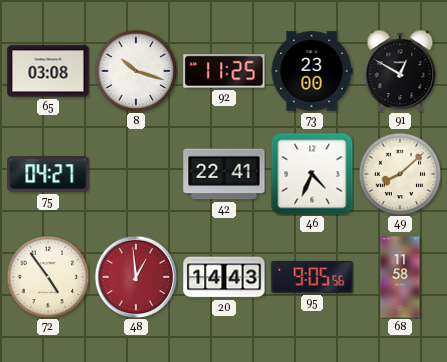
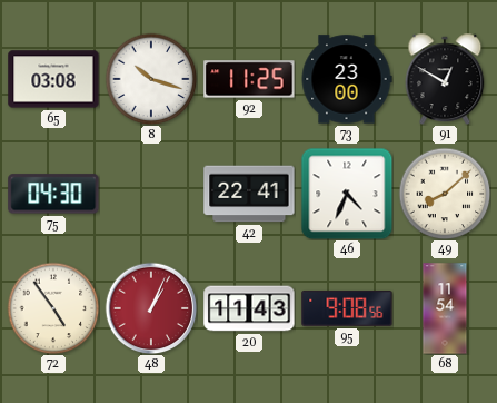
75: 04:27 -> 04:30 (53, 194)
48: 12:59 -> 1:04 (151, 308)
20: 14:43 -> 11:43 (249, 308)
95: 9:05 -> 9:08 (347, 308)
68: 11:58 -> 11:54 (445, 308)
